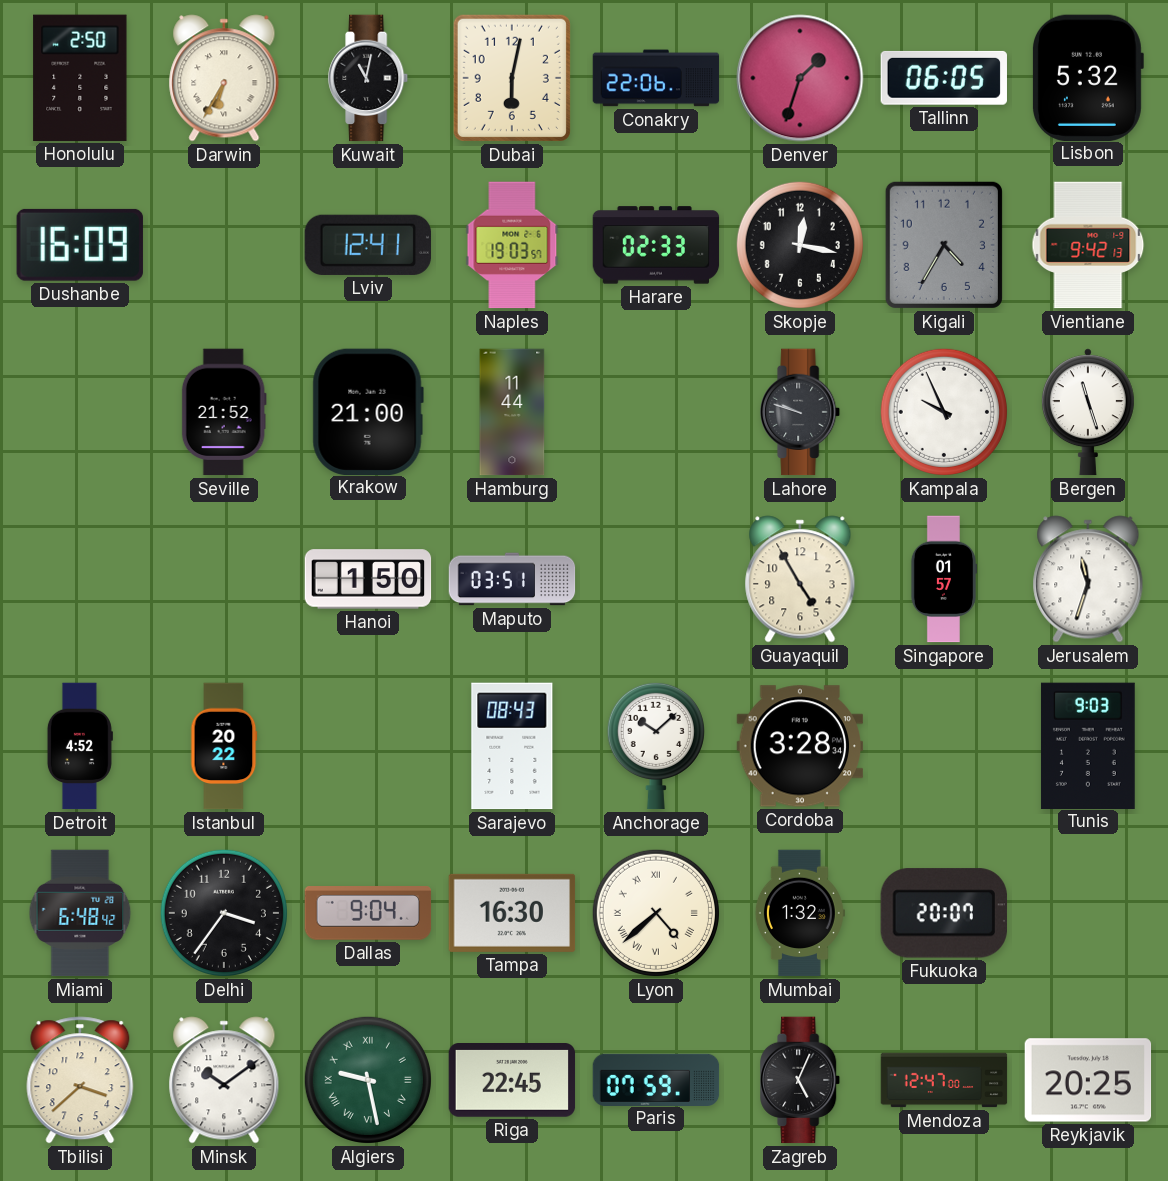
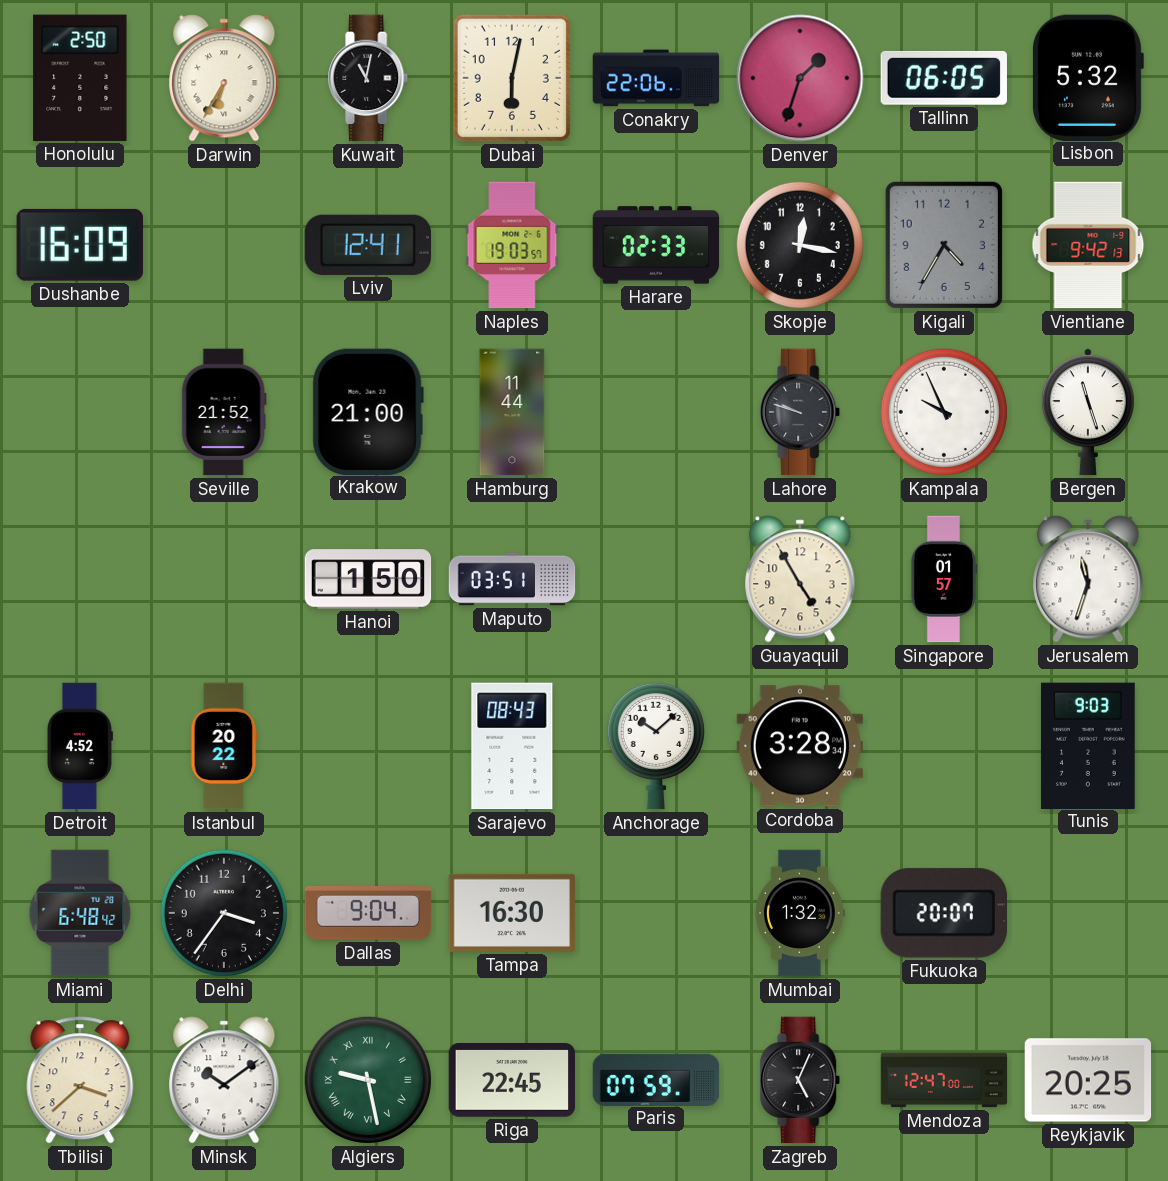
Lyon: 4:38 -> none (656, 913)
